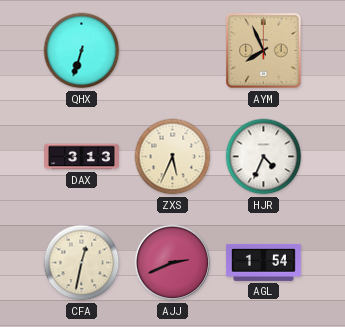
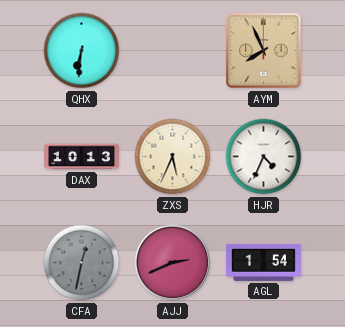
QHX: 6:33 -> 6:31 (82, 51)
DAX: 3:13 -> 10:13 (82, 157)
CFA dial: cream -> grey (82, 263)
